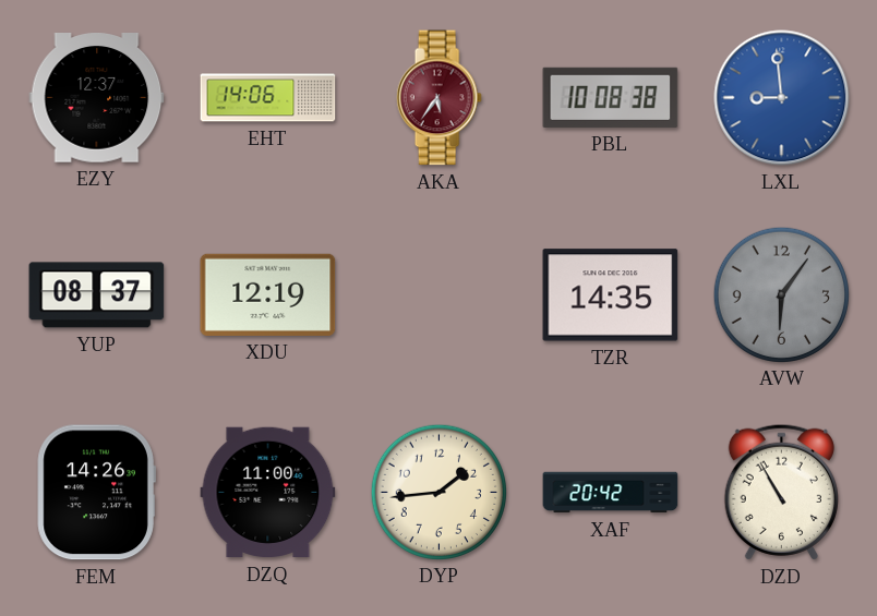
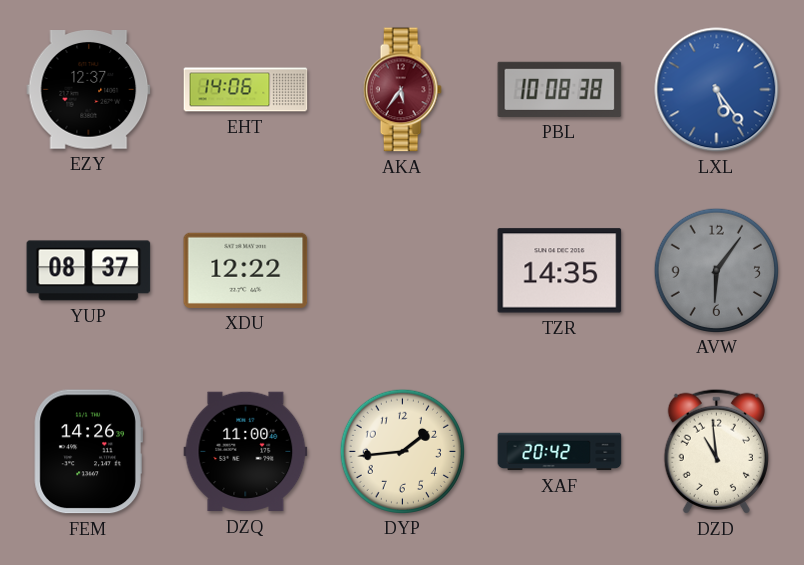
LXL: 8:59 -> 5:24 (717, 90)
XDU: 12:19 -> 12:22 (246, 270)
DZD: 10:55 -> 10:59 (716, 451)
